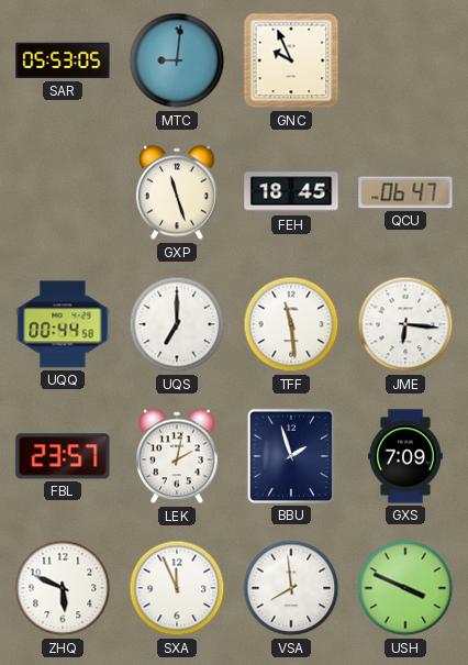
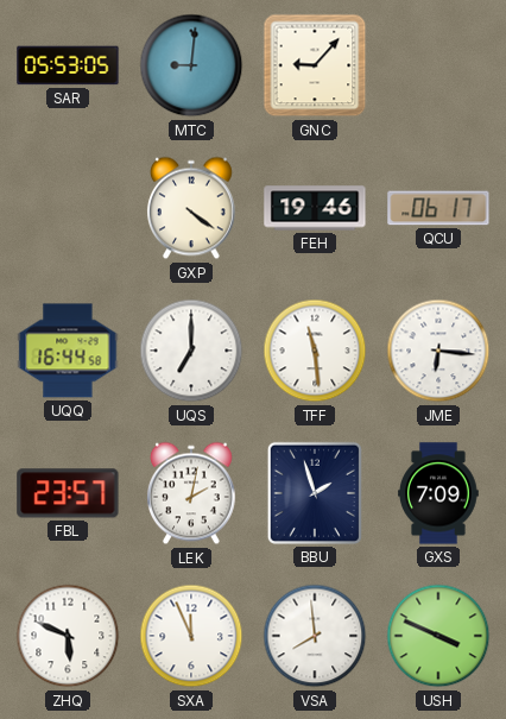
GNC: 9:56 -> 9:07 (315, 65)
GXP: 11:27 -> 4:21 (191, 208)
FEH: 18:45 -> 19:46 (315, 208)
QCU: 06:47 -> 06:17 (438, 208)
UQQ: 00:44 -> 16:44 (68, 351)
